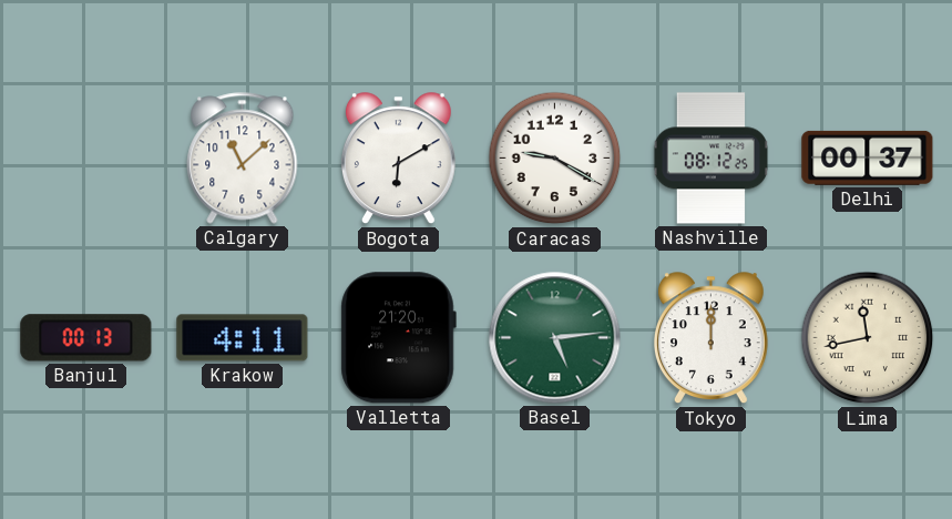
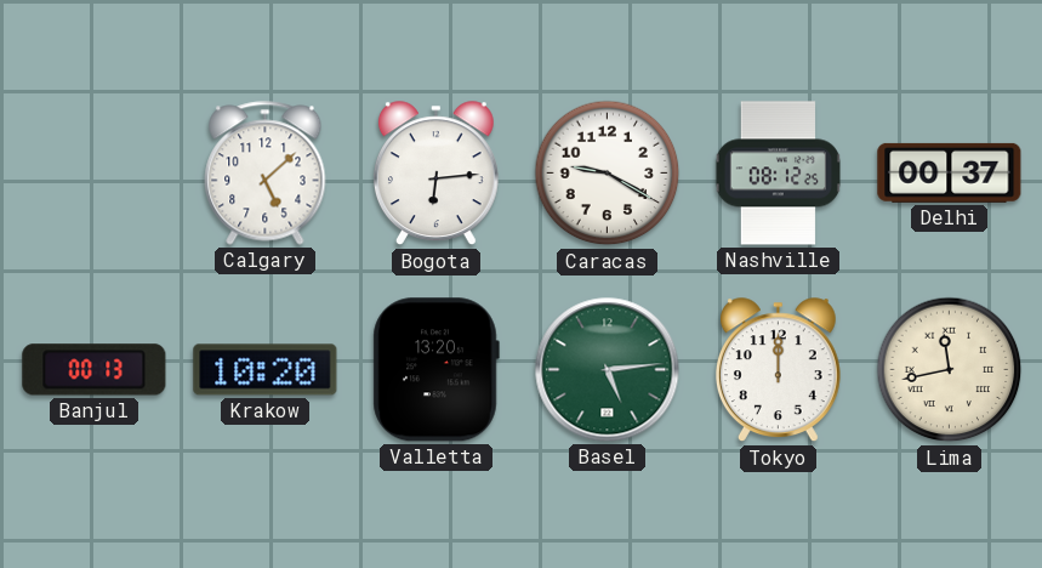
Calgary: 11:08 -> 5:08 (266, 174)
Bogota: 6:10 -> 6:14 (435, 174)
Krakow: 4:11 -> 10:20 (266, 370)
Valletta: 21:20 -> 13:20 (435, 370)
